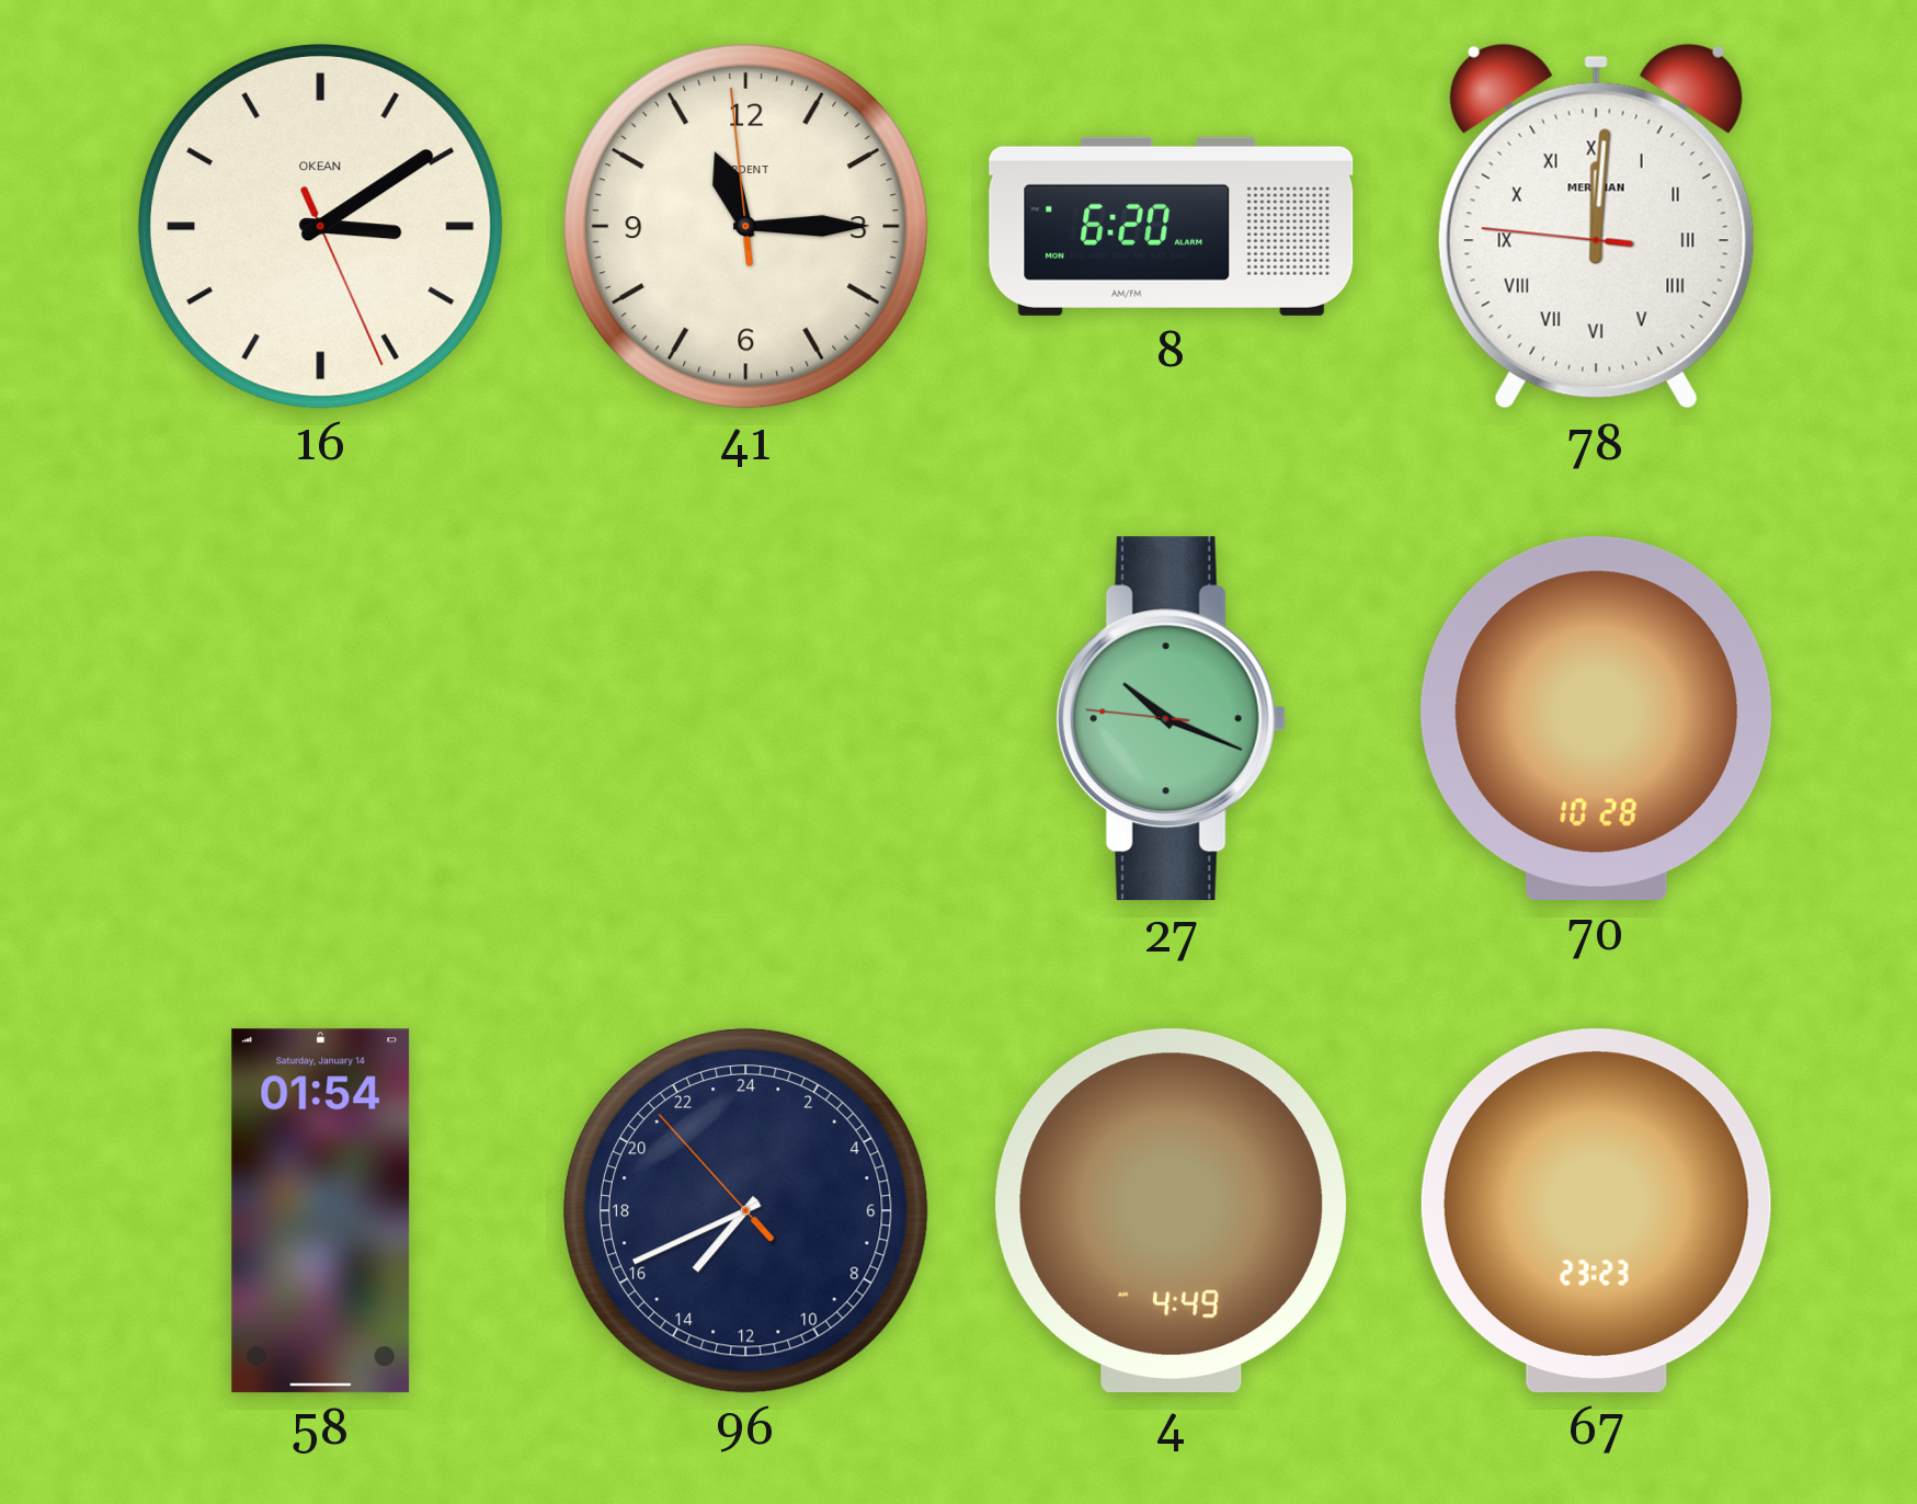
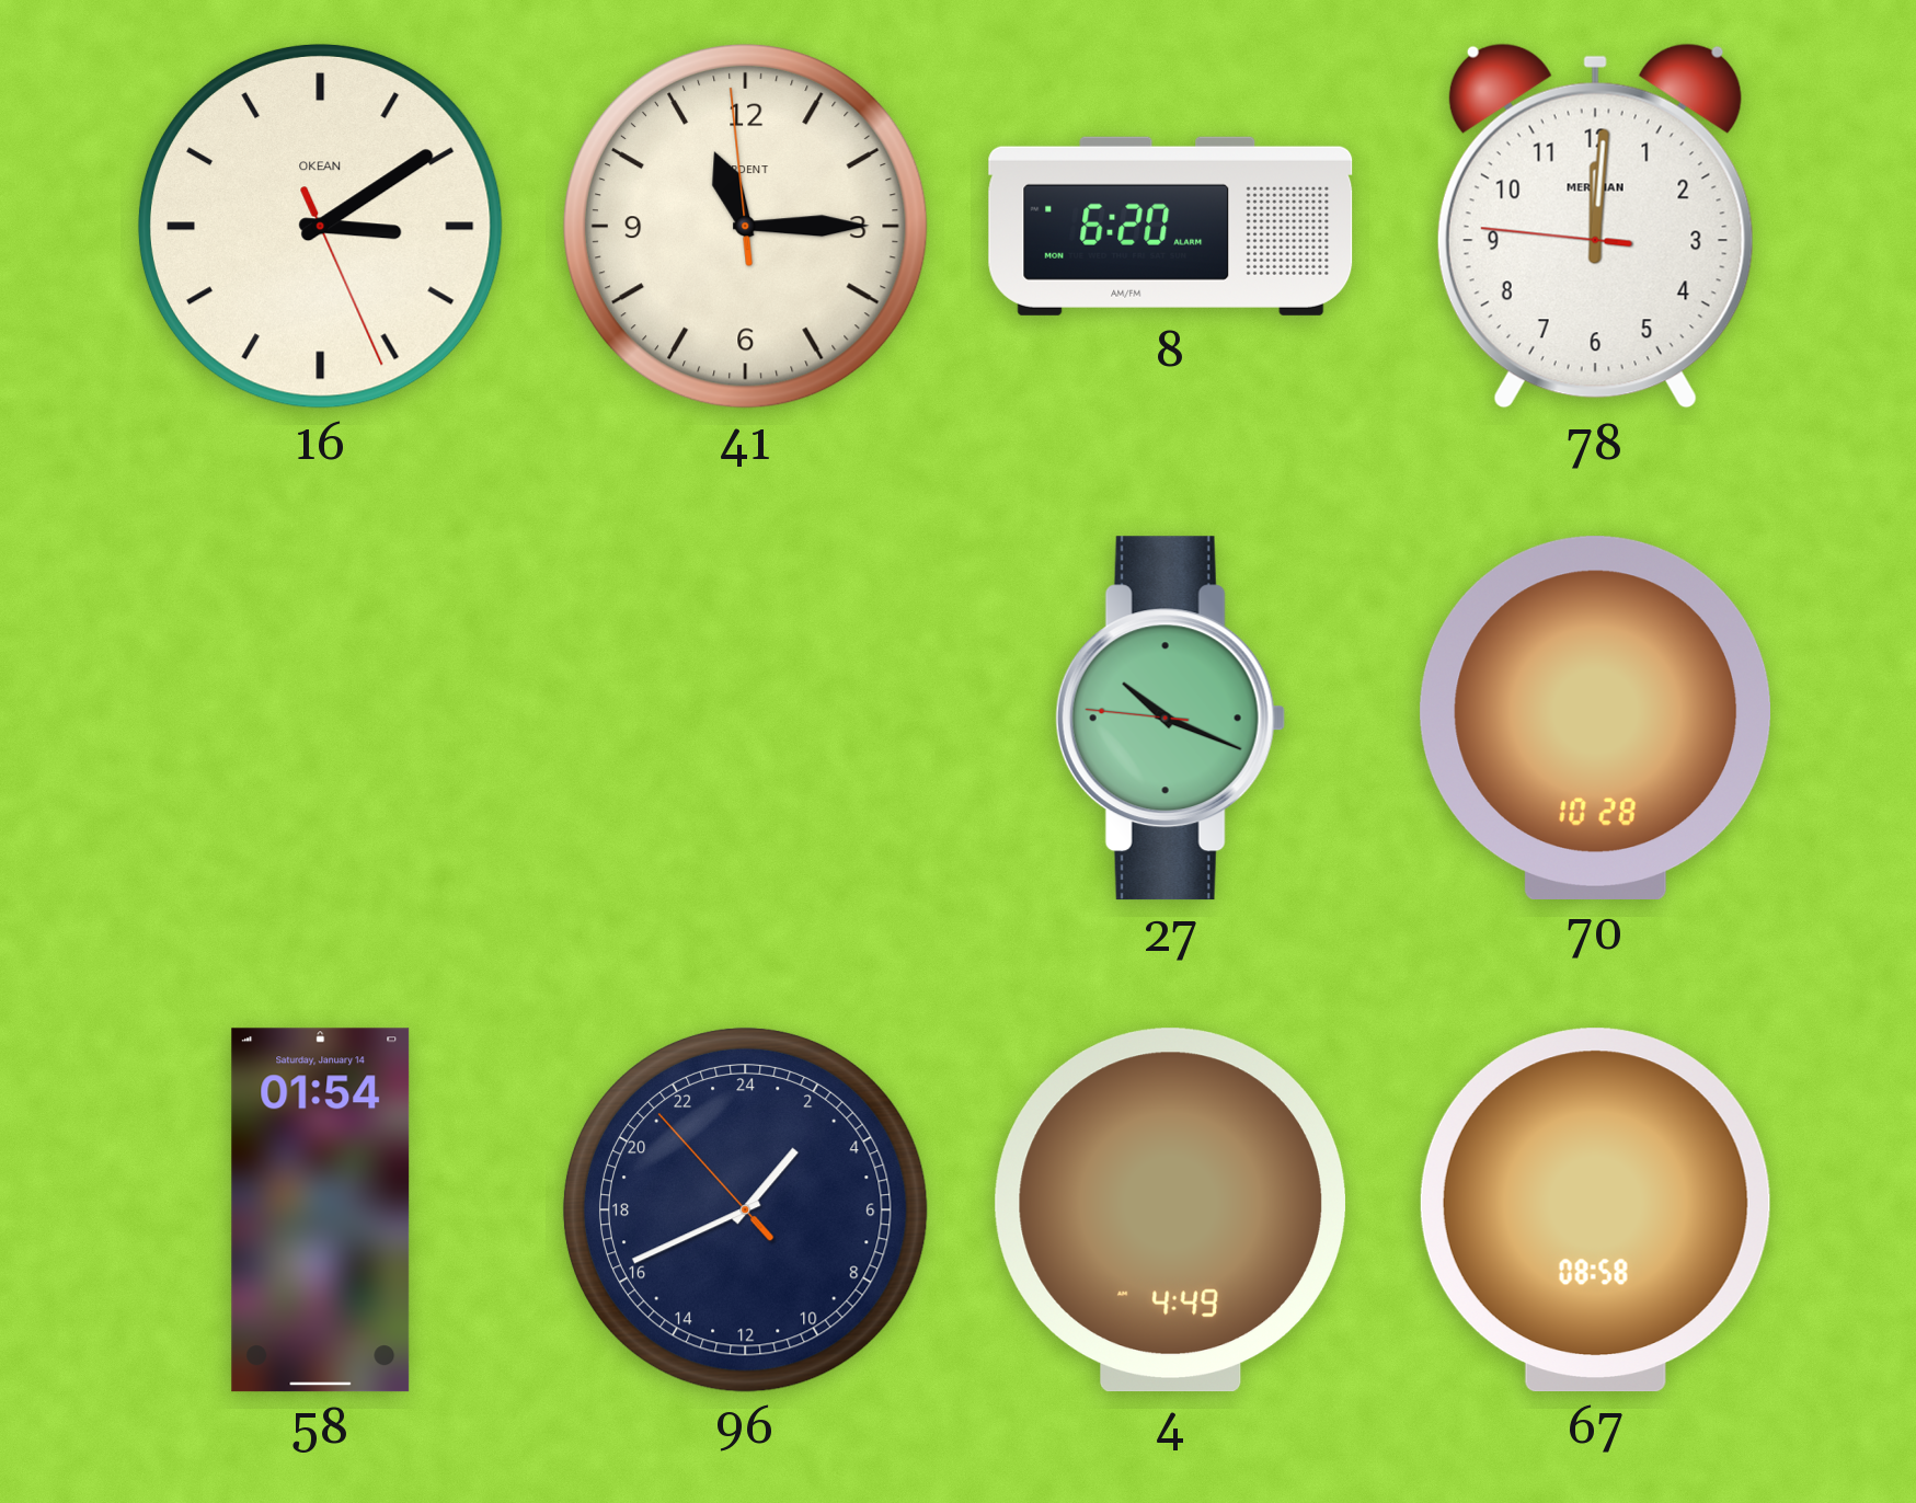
78 numerals: Roman -> Arabic (1595, 226)
96: 14:40 -> 2:40 (745, 1209)
67: 23:23 -> 08:58 (1595, 1211)
